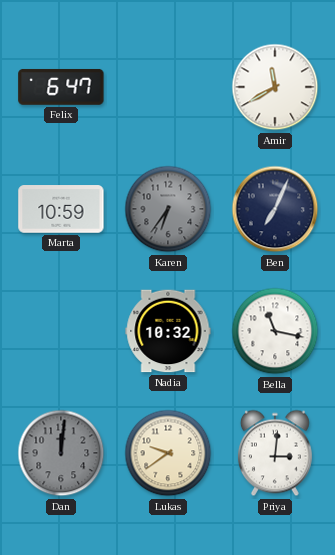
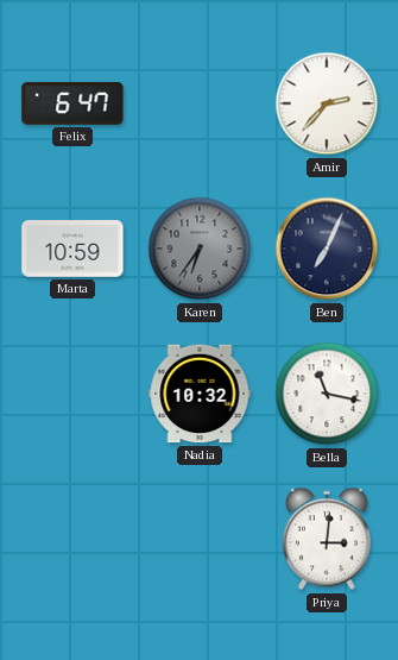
Amir: 11:40 -> 2:37 (327, 103)
Dan: 12:01 -> none (61, 453)
Lukas: 9:39 -> none (168, 453)
